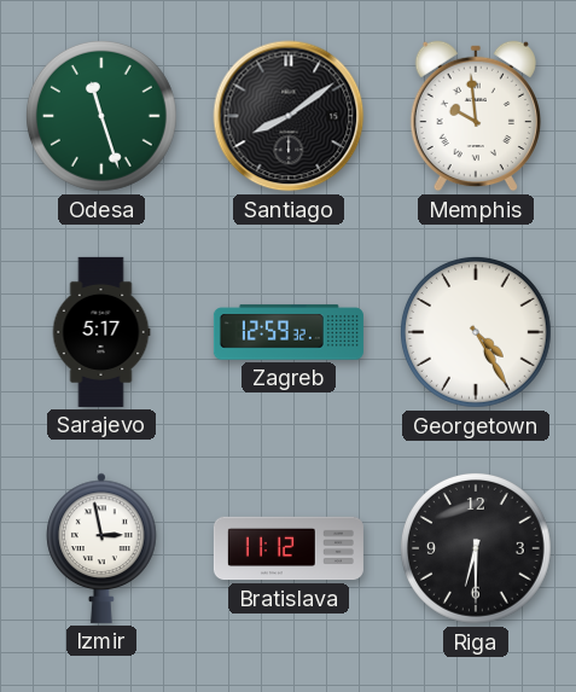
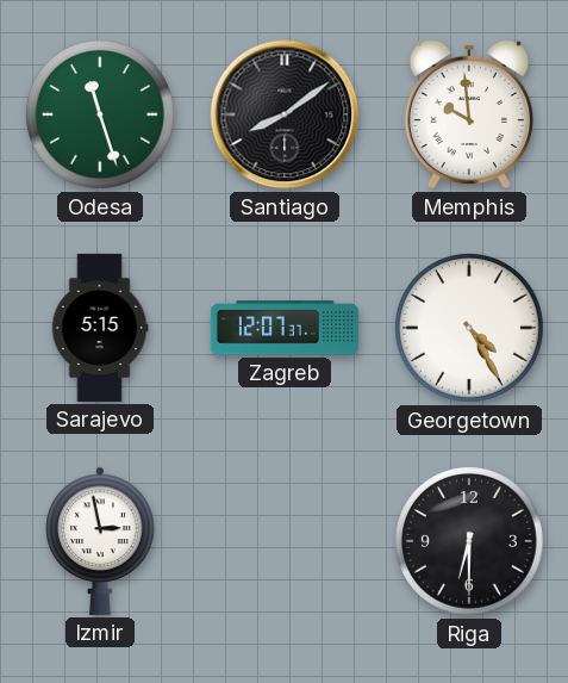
Sarajevo: 5:17 -> 5:15 (100, 328)
Zagreb: 12:59 -> 12:07 (285, 328)
Bratislava: 11:12 -> none (289, 548)
